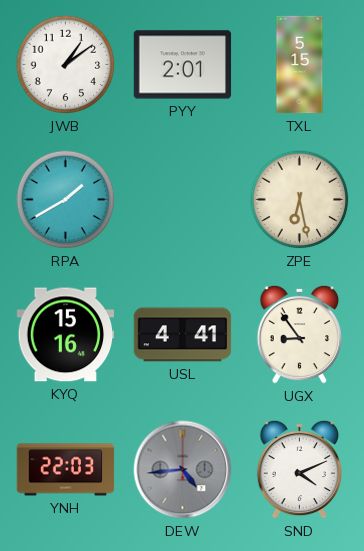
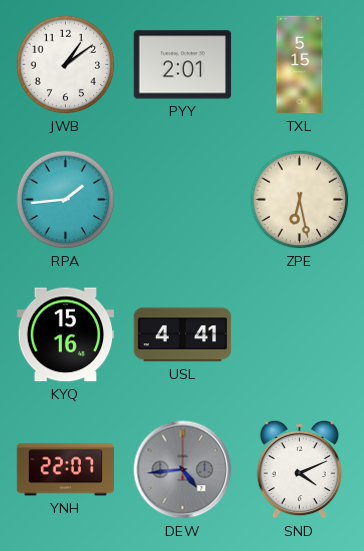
RPA: 1:40 -> 1:44 (66, 200)
UGX: 8:54 -> none (299, 334)
YNH: 22:03 -> 22:07 (66, 470)
